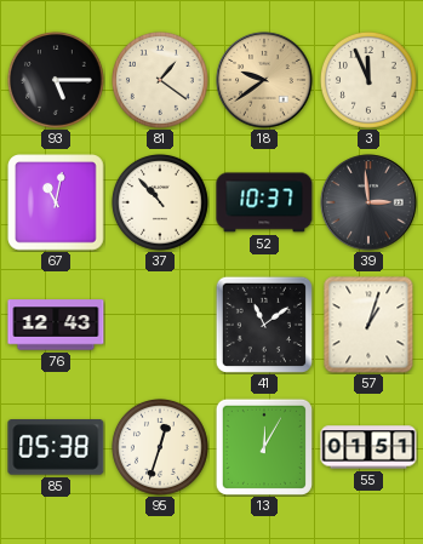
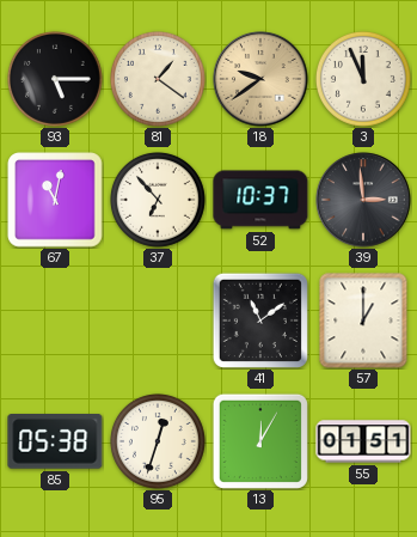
37: 10:53 -> 6:53 (158, 200)
76: 12:43 -> none (56, 325)
57: 1:03 -> 1:00 (363, 321)
